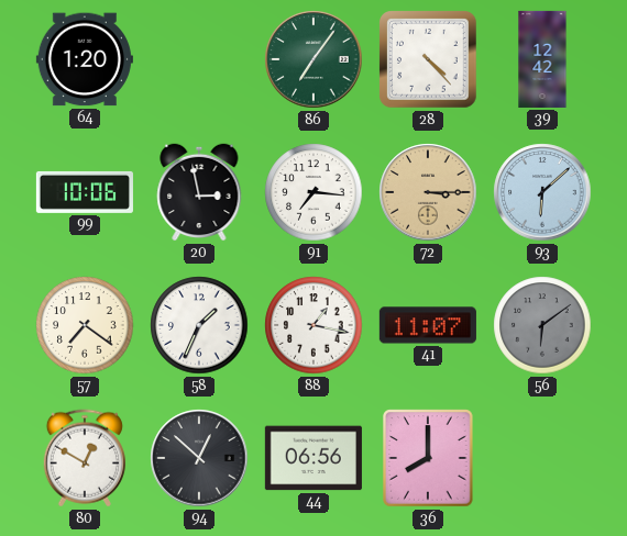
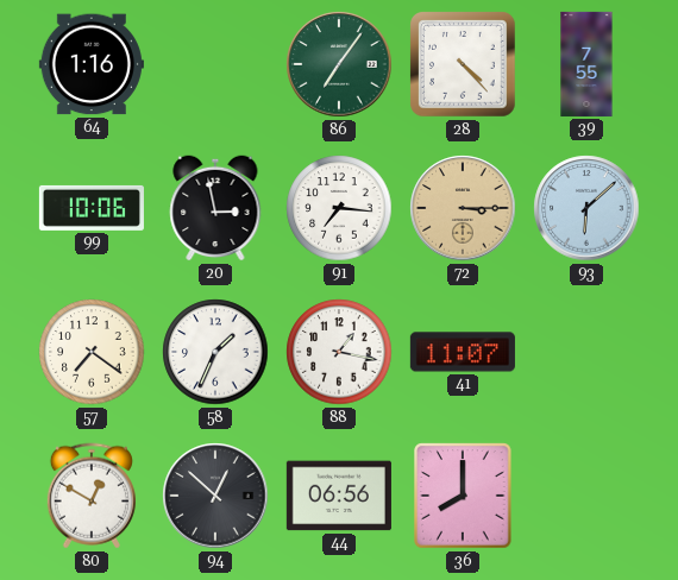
64: 1:20 -> 1:16 (92, 64)
39: 12:42 -> 7:55 (586, 64)
56: 6:09 -> none (542, 325)
